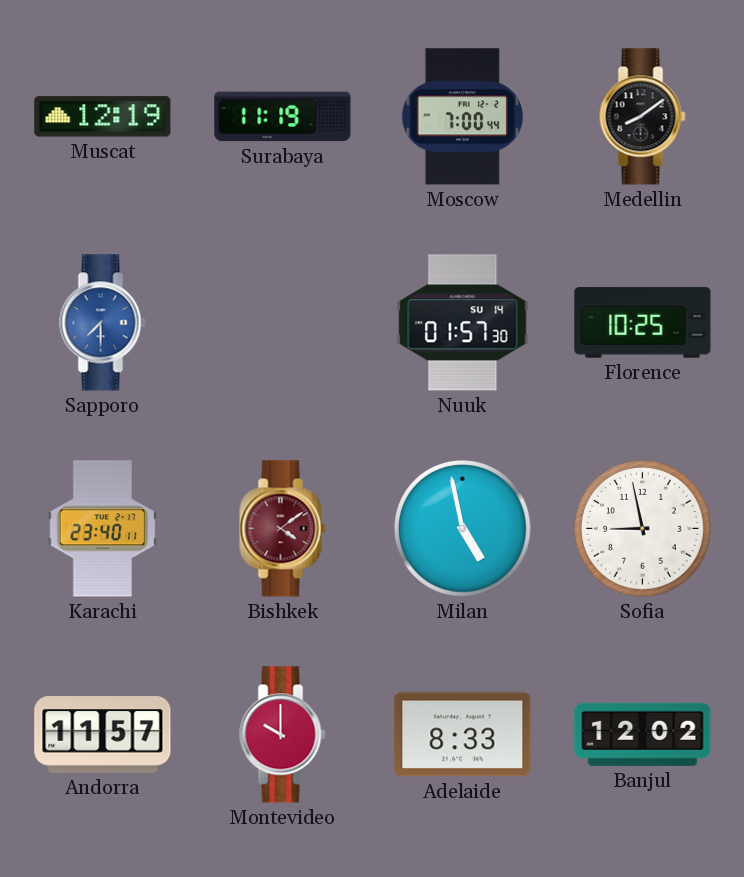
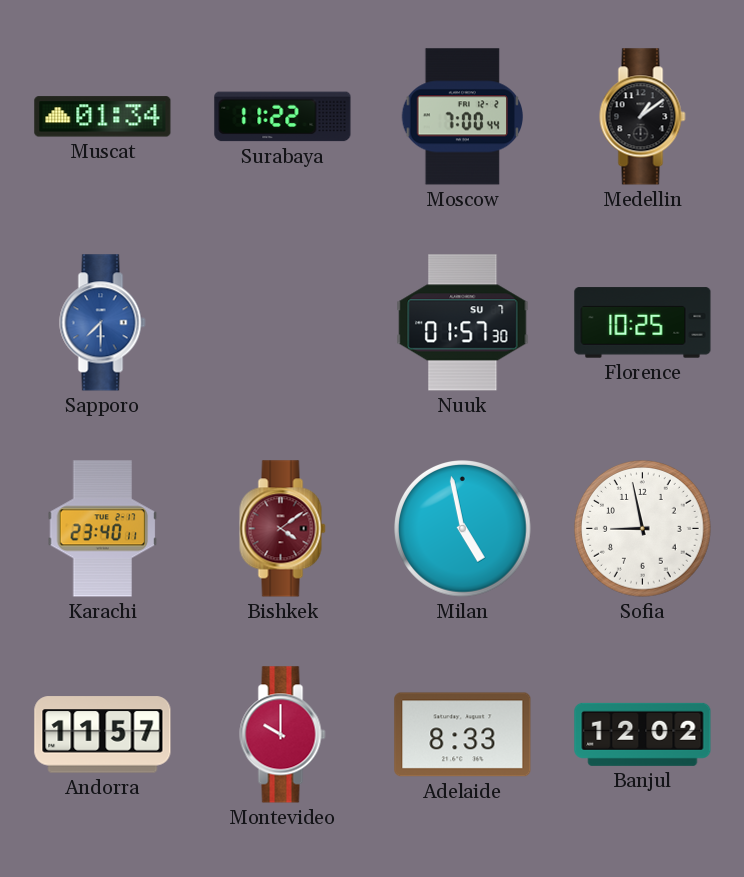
Muscat: 12:19 -> 01:34 (103, 117)
Surabaya: 11:19 -> 11:22 (283, 117)
Medellin: 8:09 -> 1:09 (643, 117)
Nuuk date: SU 14 -> SU 7 (463, 323)
